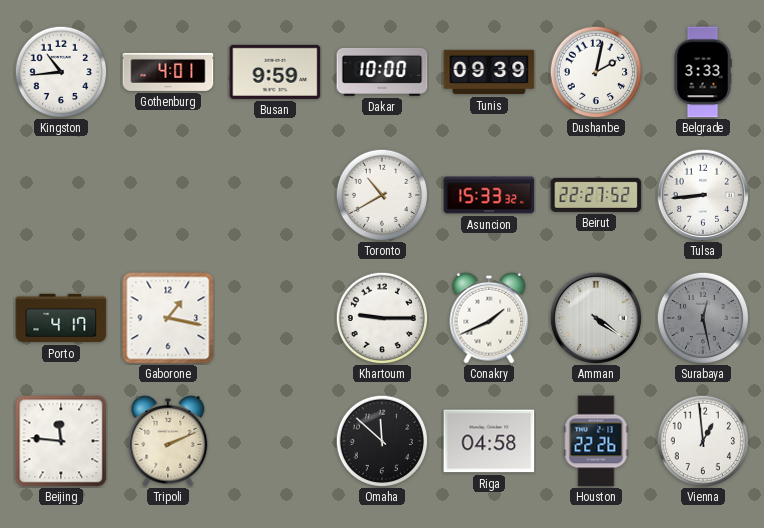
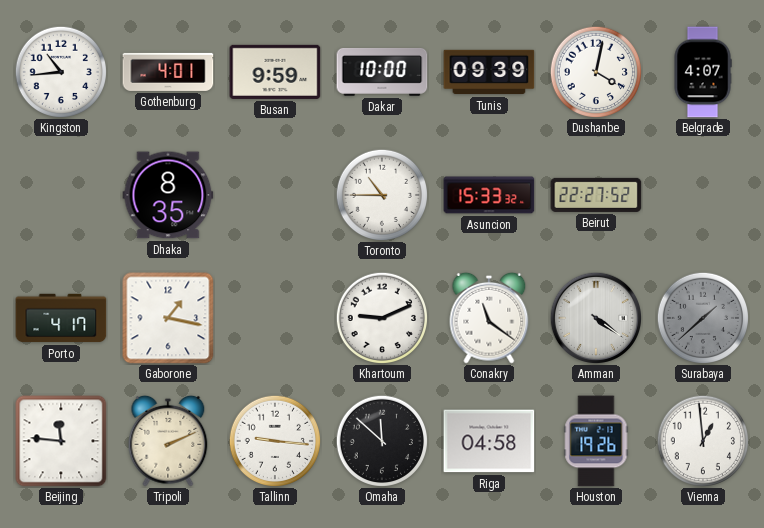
Dushanbe: 2:02 -> 4:02 (595, 71)
Belgrade: 3:33 -> 4:07 (703, 72)
Dhaka: none -> 8:35 (168, 195)
Toronto: 10:40 -> 10:45 (381, 194)
Tulsa: 8:44 -> none (703, 195)
Khartoum: 9:15 -> 9:11 (381, 317)
Conakry: 1:41 -> 11:21 (489, 318)
Surabaya: 12:28 -> 1:38 (702, 317)
Tallinn: none -> 9:16 (274, 440)
Houston: 22:26 -> 19:26 (596, 441)
